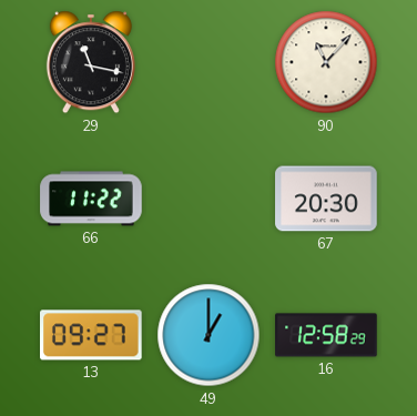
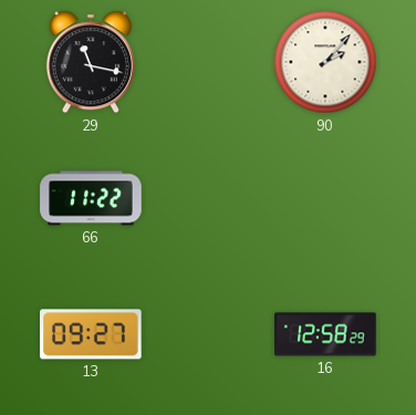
90: 11:07 -> 2:07 (325, 62)
67: 20:30 -> none (326, 199)
49: 1:00 -> none (208, 335)
